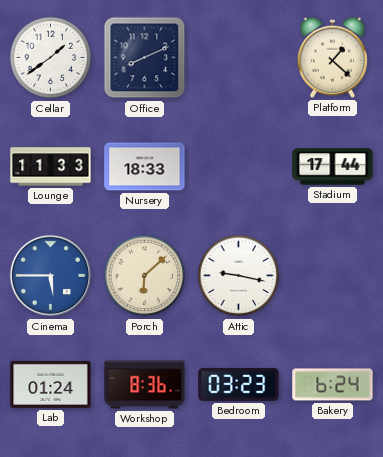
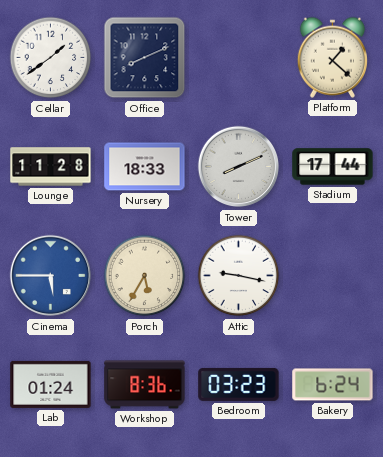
Lounge: 11:33 -> 11:28 (51, 167)
Tower: none -> 8:11 (239, 167)
Porch: 6:08 -> 5:35 (145, 276)
